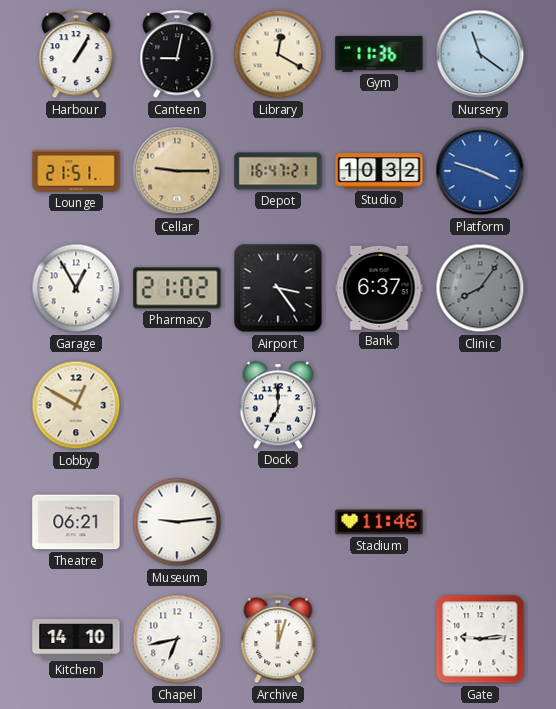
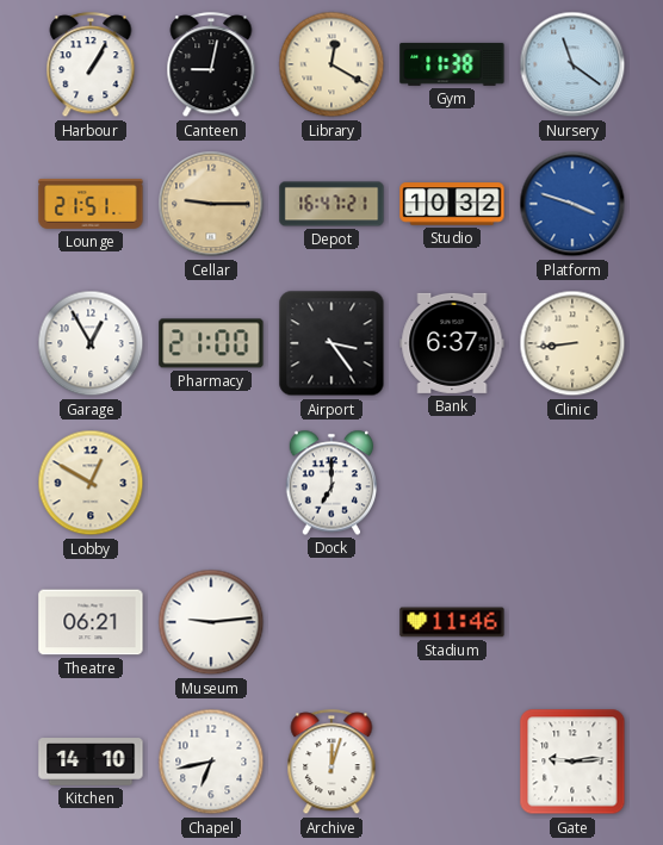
Gym: 11:36 -> 11:38 (452, 64)
Pharmacy: 21:02 -> 21:00 (211, 343)
Clinic: 8:06 -> 8:44 (572, 343)
Clinic dial: grey -> cream (572, 343)
